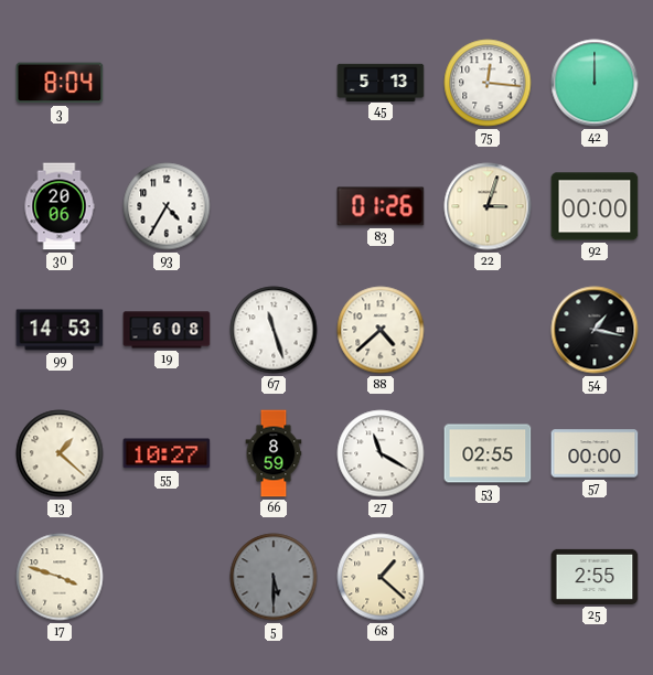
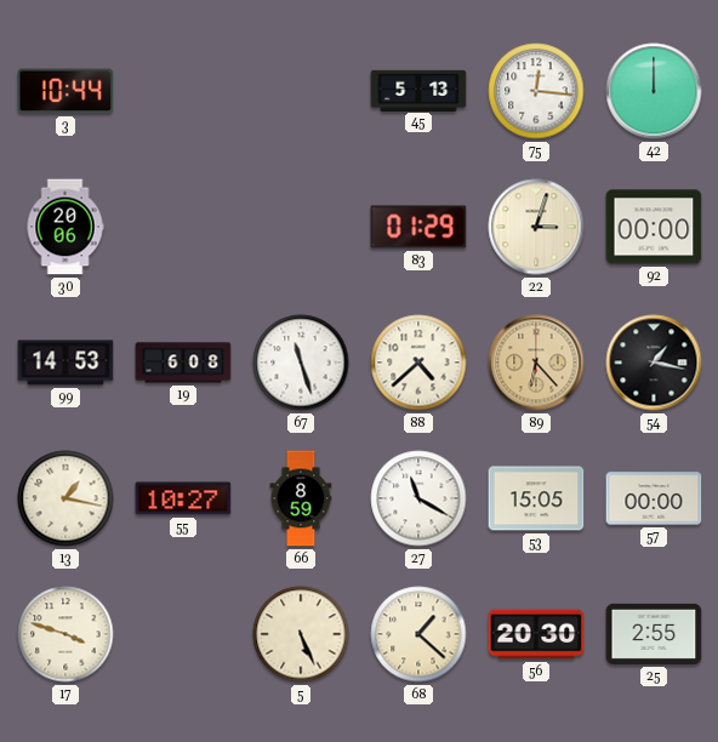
3: 8:04 -> 10:44 (65, 91)
93: 4:35 -> none (167, 206)
83: 01:26 -> 01:29 (418, 227)
89: none -> 6:23 (536, 363)
13: 1:22 -> 1:17 (65, 498)
53: 02:55 -> 15:05 (536, 498)
5: 5:30 -> 5:26 (301, 634)
5 dial: grey -> cream (301, 634)
56: none -> 20:30 (536, 634)
